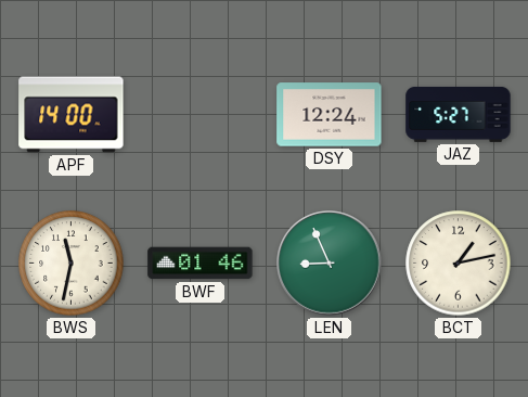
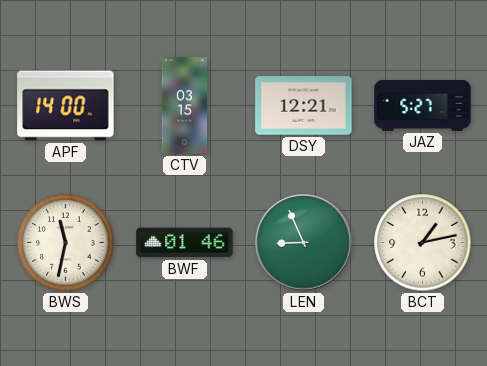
CTV: none -> 03:15 (185, 106)
DSY: 12:24 -> 12:21 (304, 106)
